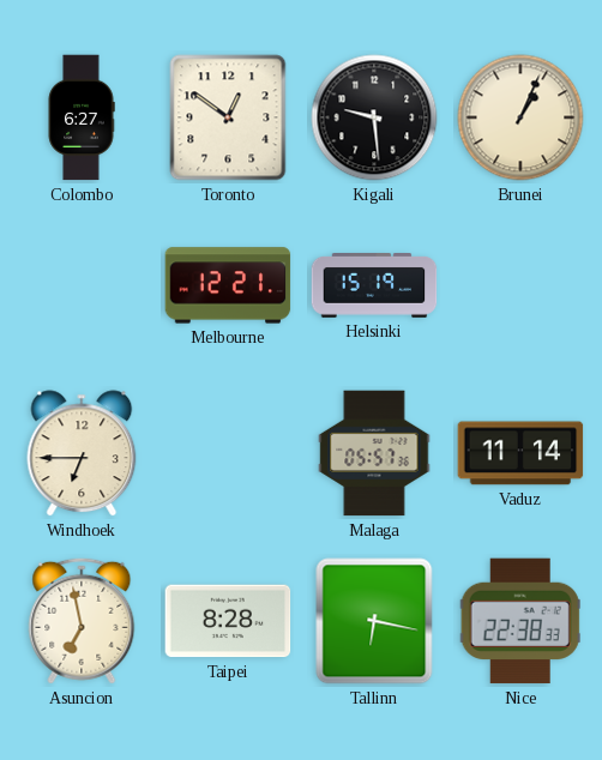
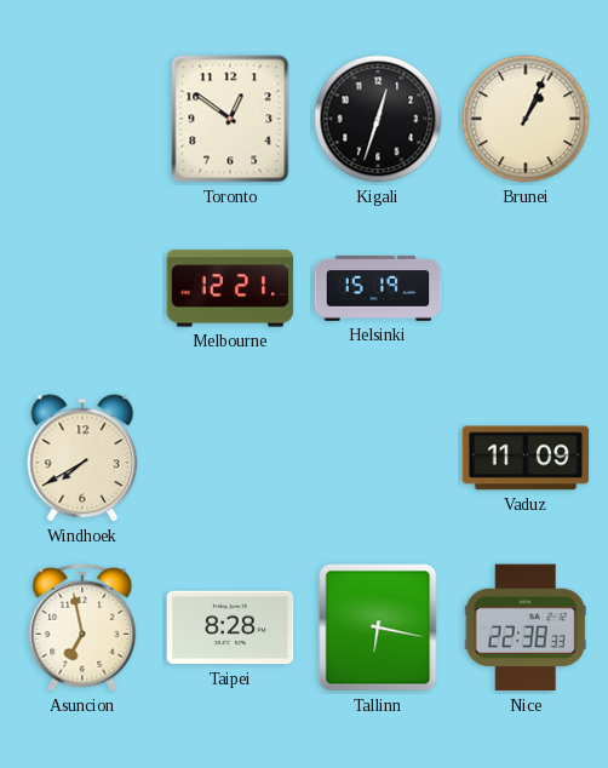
Colombo: 6:27 -> none (82, 117)
Kigali: 9:29 -> 12:33 (378, 119)
Windhoek: 6:45 -> 7:40 (82, 458)
Malaga: 05:57 -> none (374, 453)
Vaduz: 11:14 -> 11:09 (526, 458)
